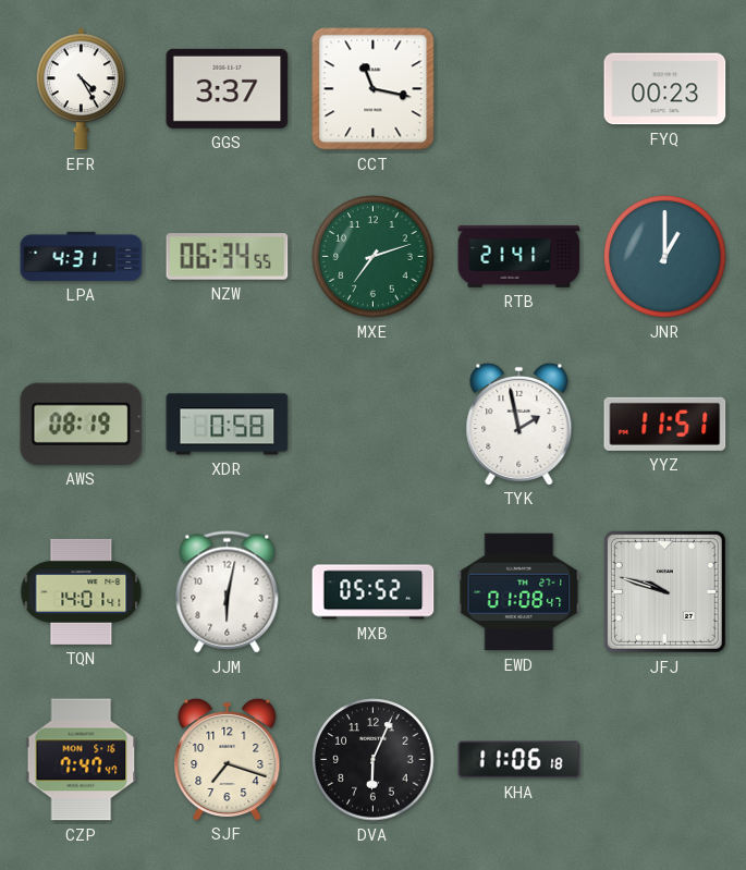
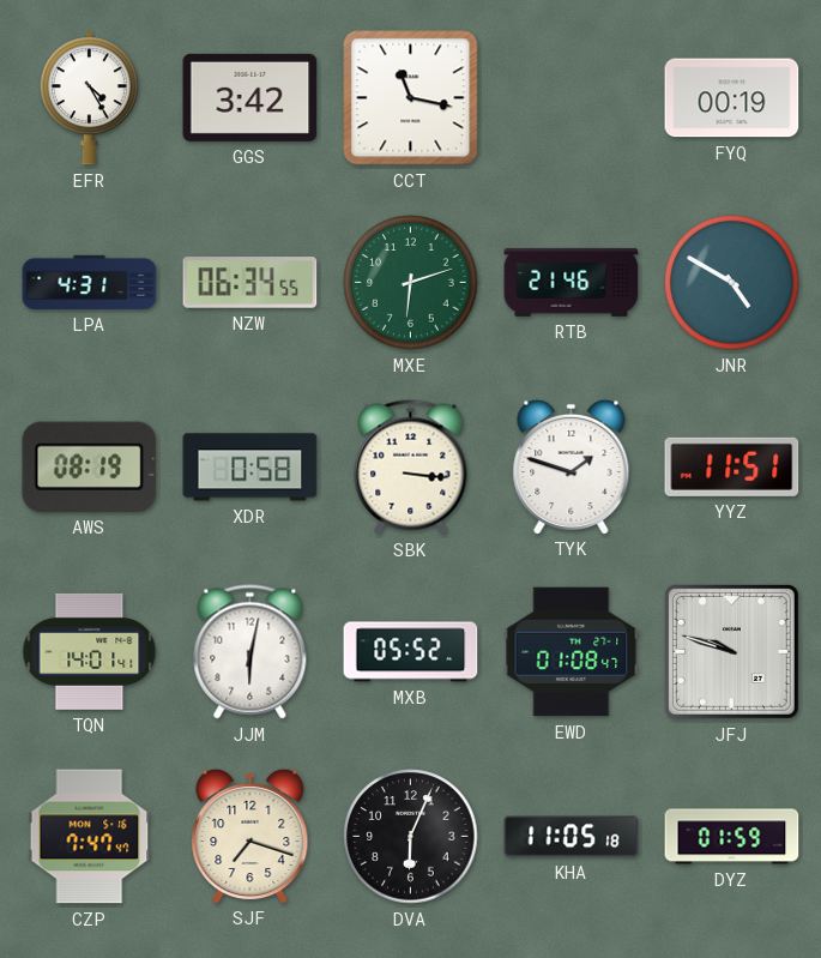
GGS: 3:37 -> 3:42 (250, 97)
FYQ: 00:23 -> 00:19 (732, 98)
MXE: 7:12 -> 6:12 (411, 283)
RTB: 21:41 -> 21:46 (572, 282)
JNR: 1:00 -> 4:50 (732, 283)
SBK: none -> 3:16 (411, 468)
TYK: 1:58 -> 1:48 (572, 466)
KHA: 11:06 -> 11:05 (572, 837)
DYZ: none -> 01:59 (732, 837)
